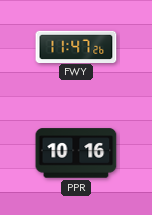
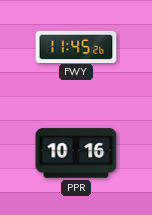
FWY: 11:47 -> 11:45 (76, 46)
